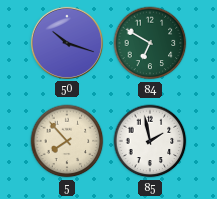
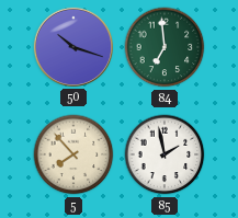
84: 6:50 -> 6:59 (165, 47)
